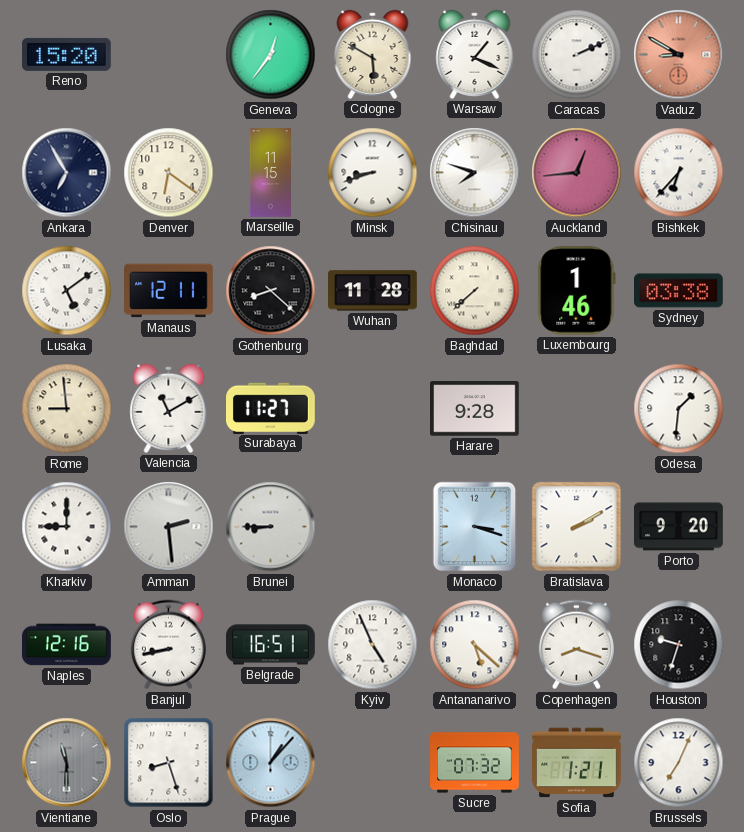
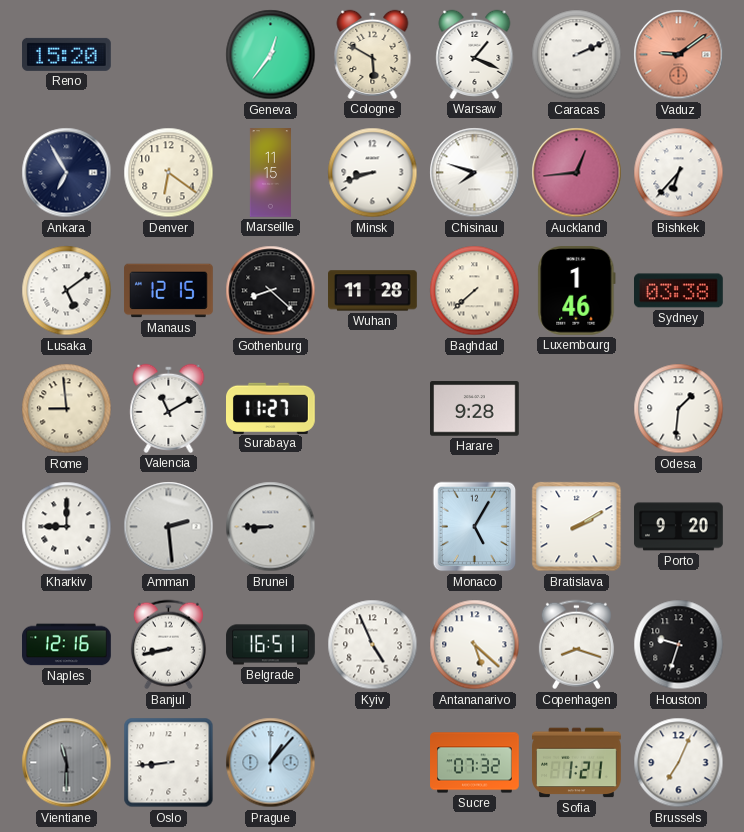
Vaduz: 8:50 -> 9:09 (679, 55)
Manaus: 12:11 -> 12:15 (169, 291)
Monaco: 3:18 -> 5:05 (475, 527)
Oslo: 8:27 -> 8:44 (169, 763)
